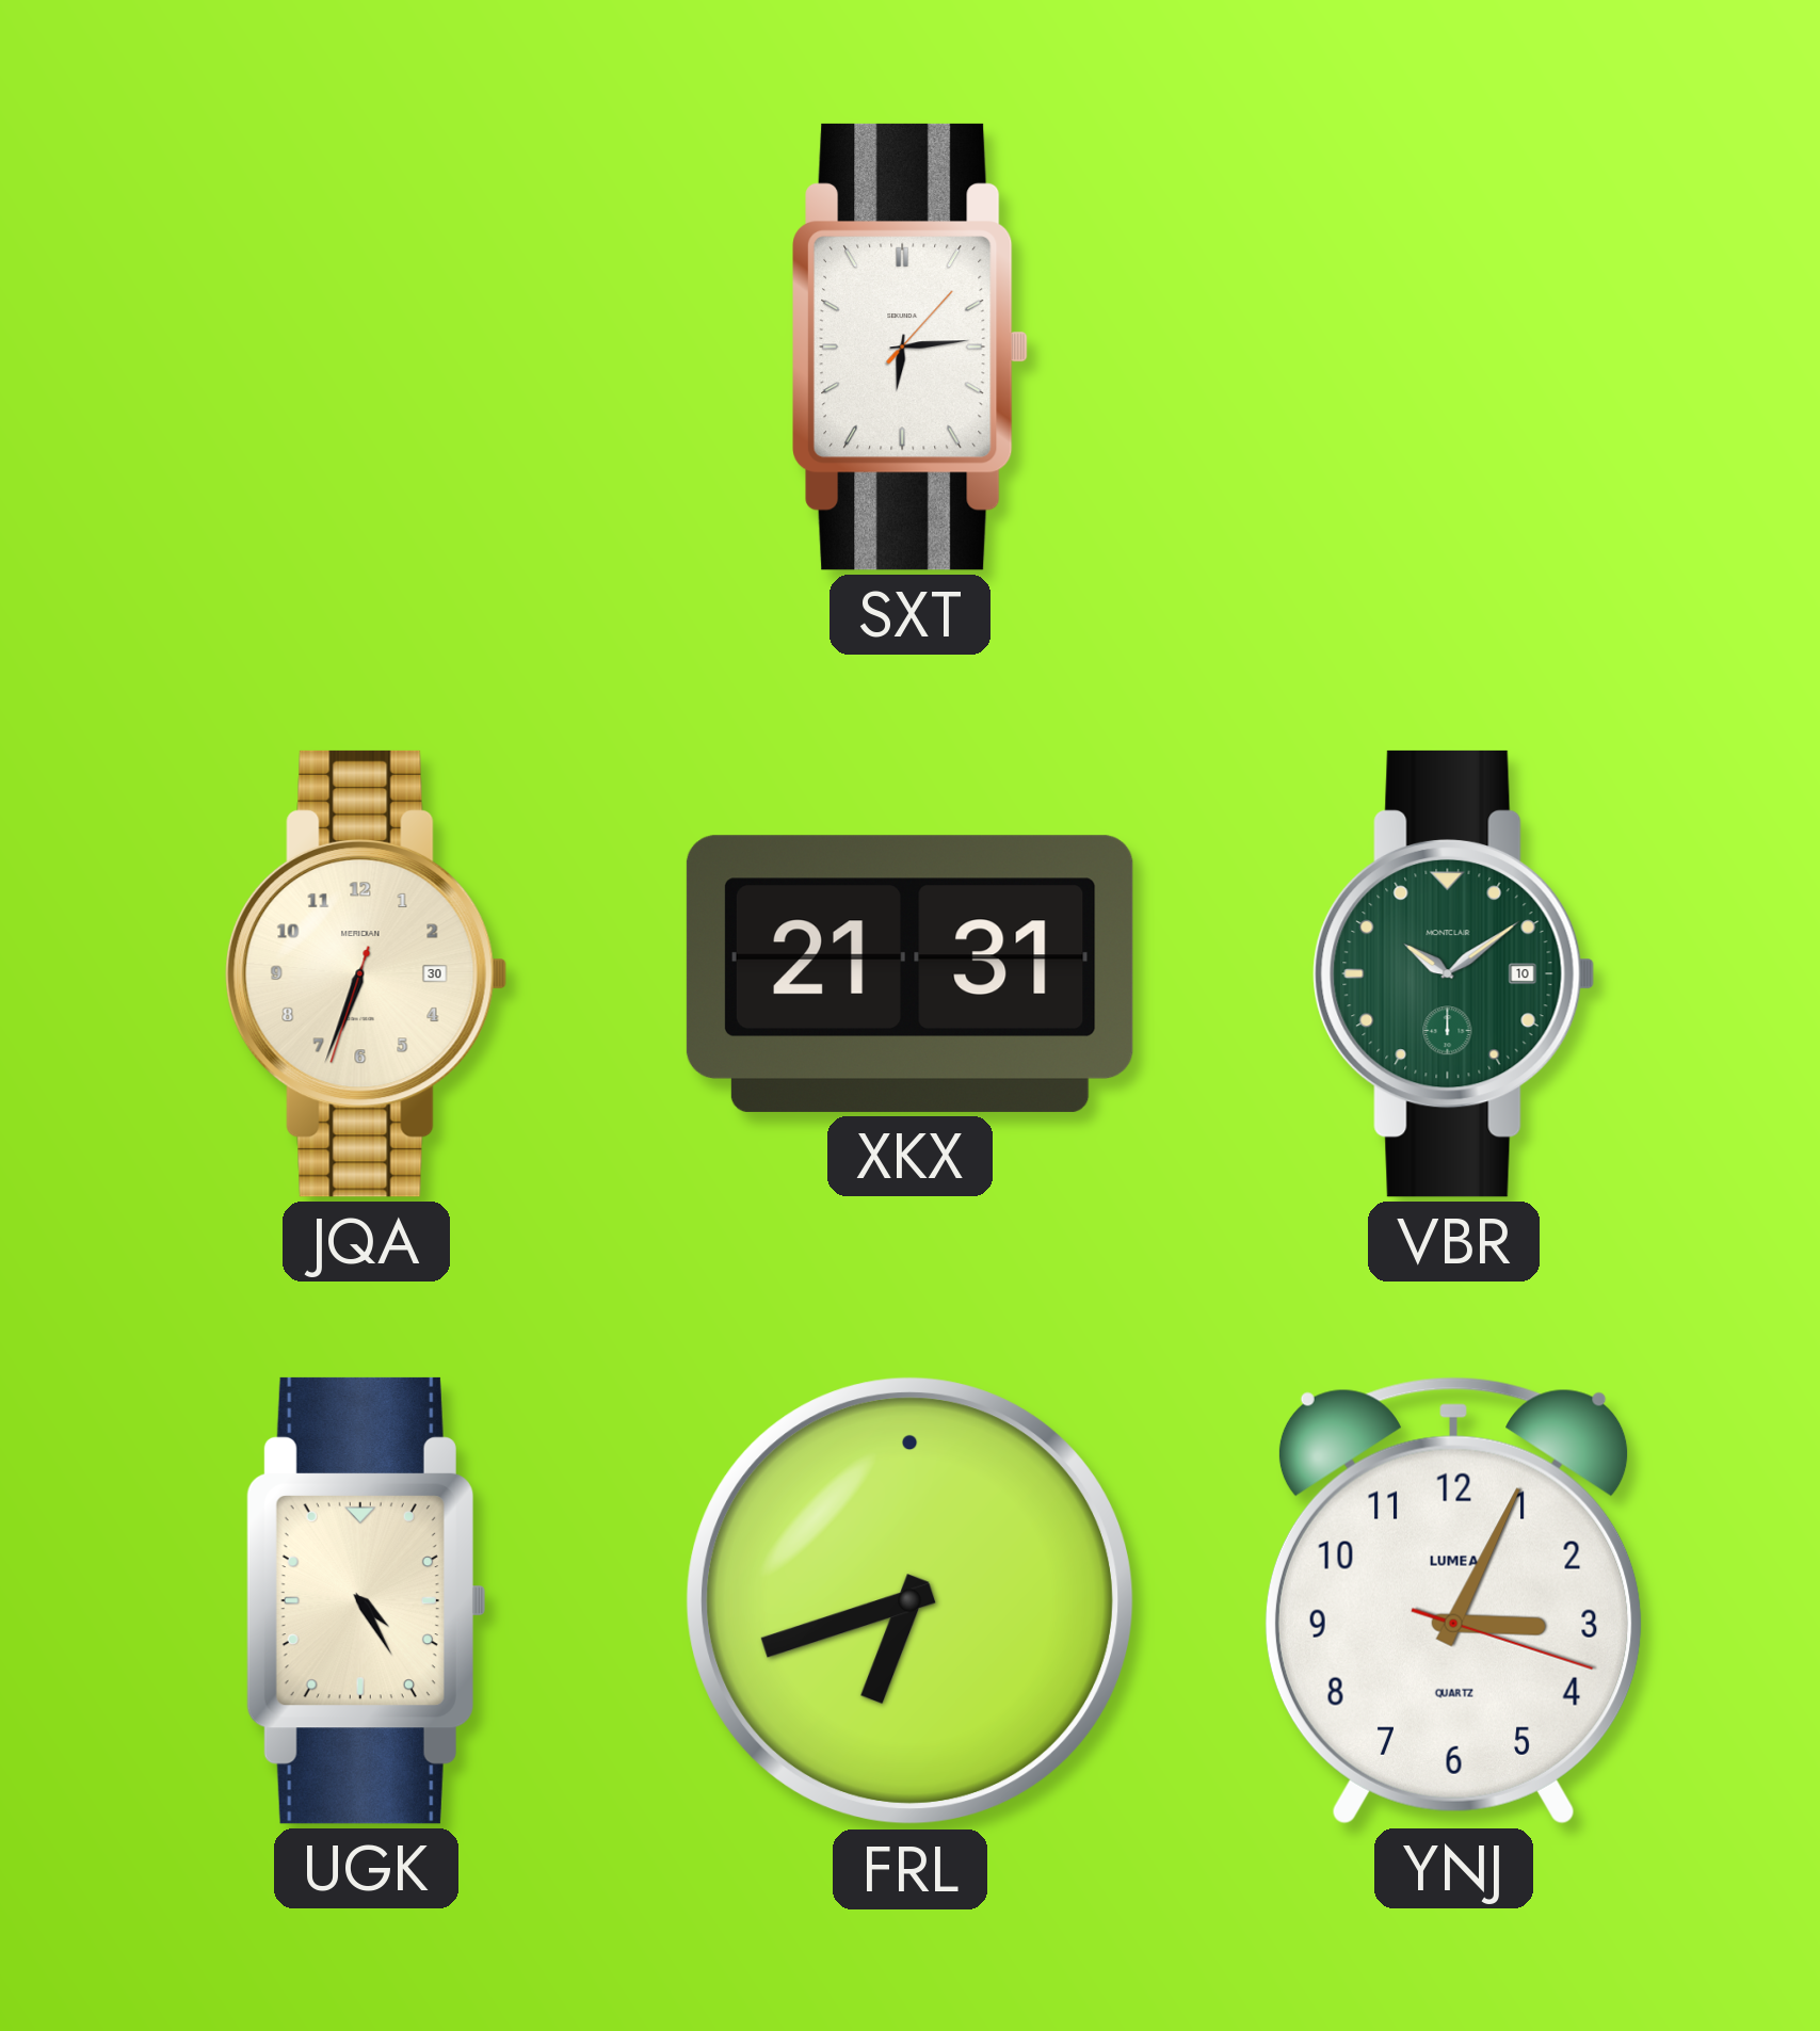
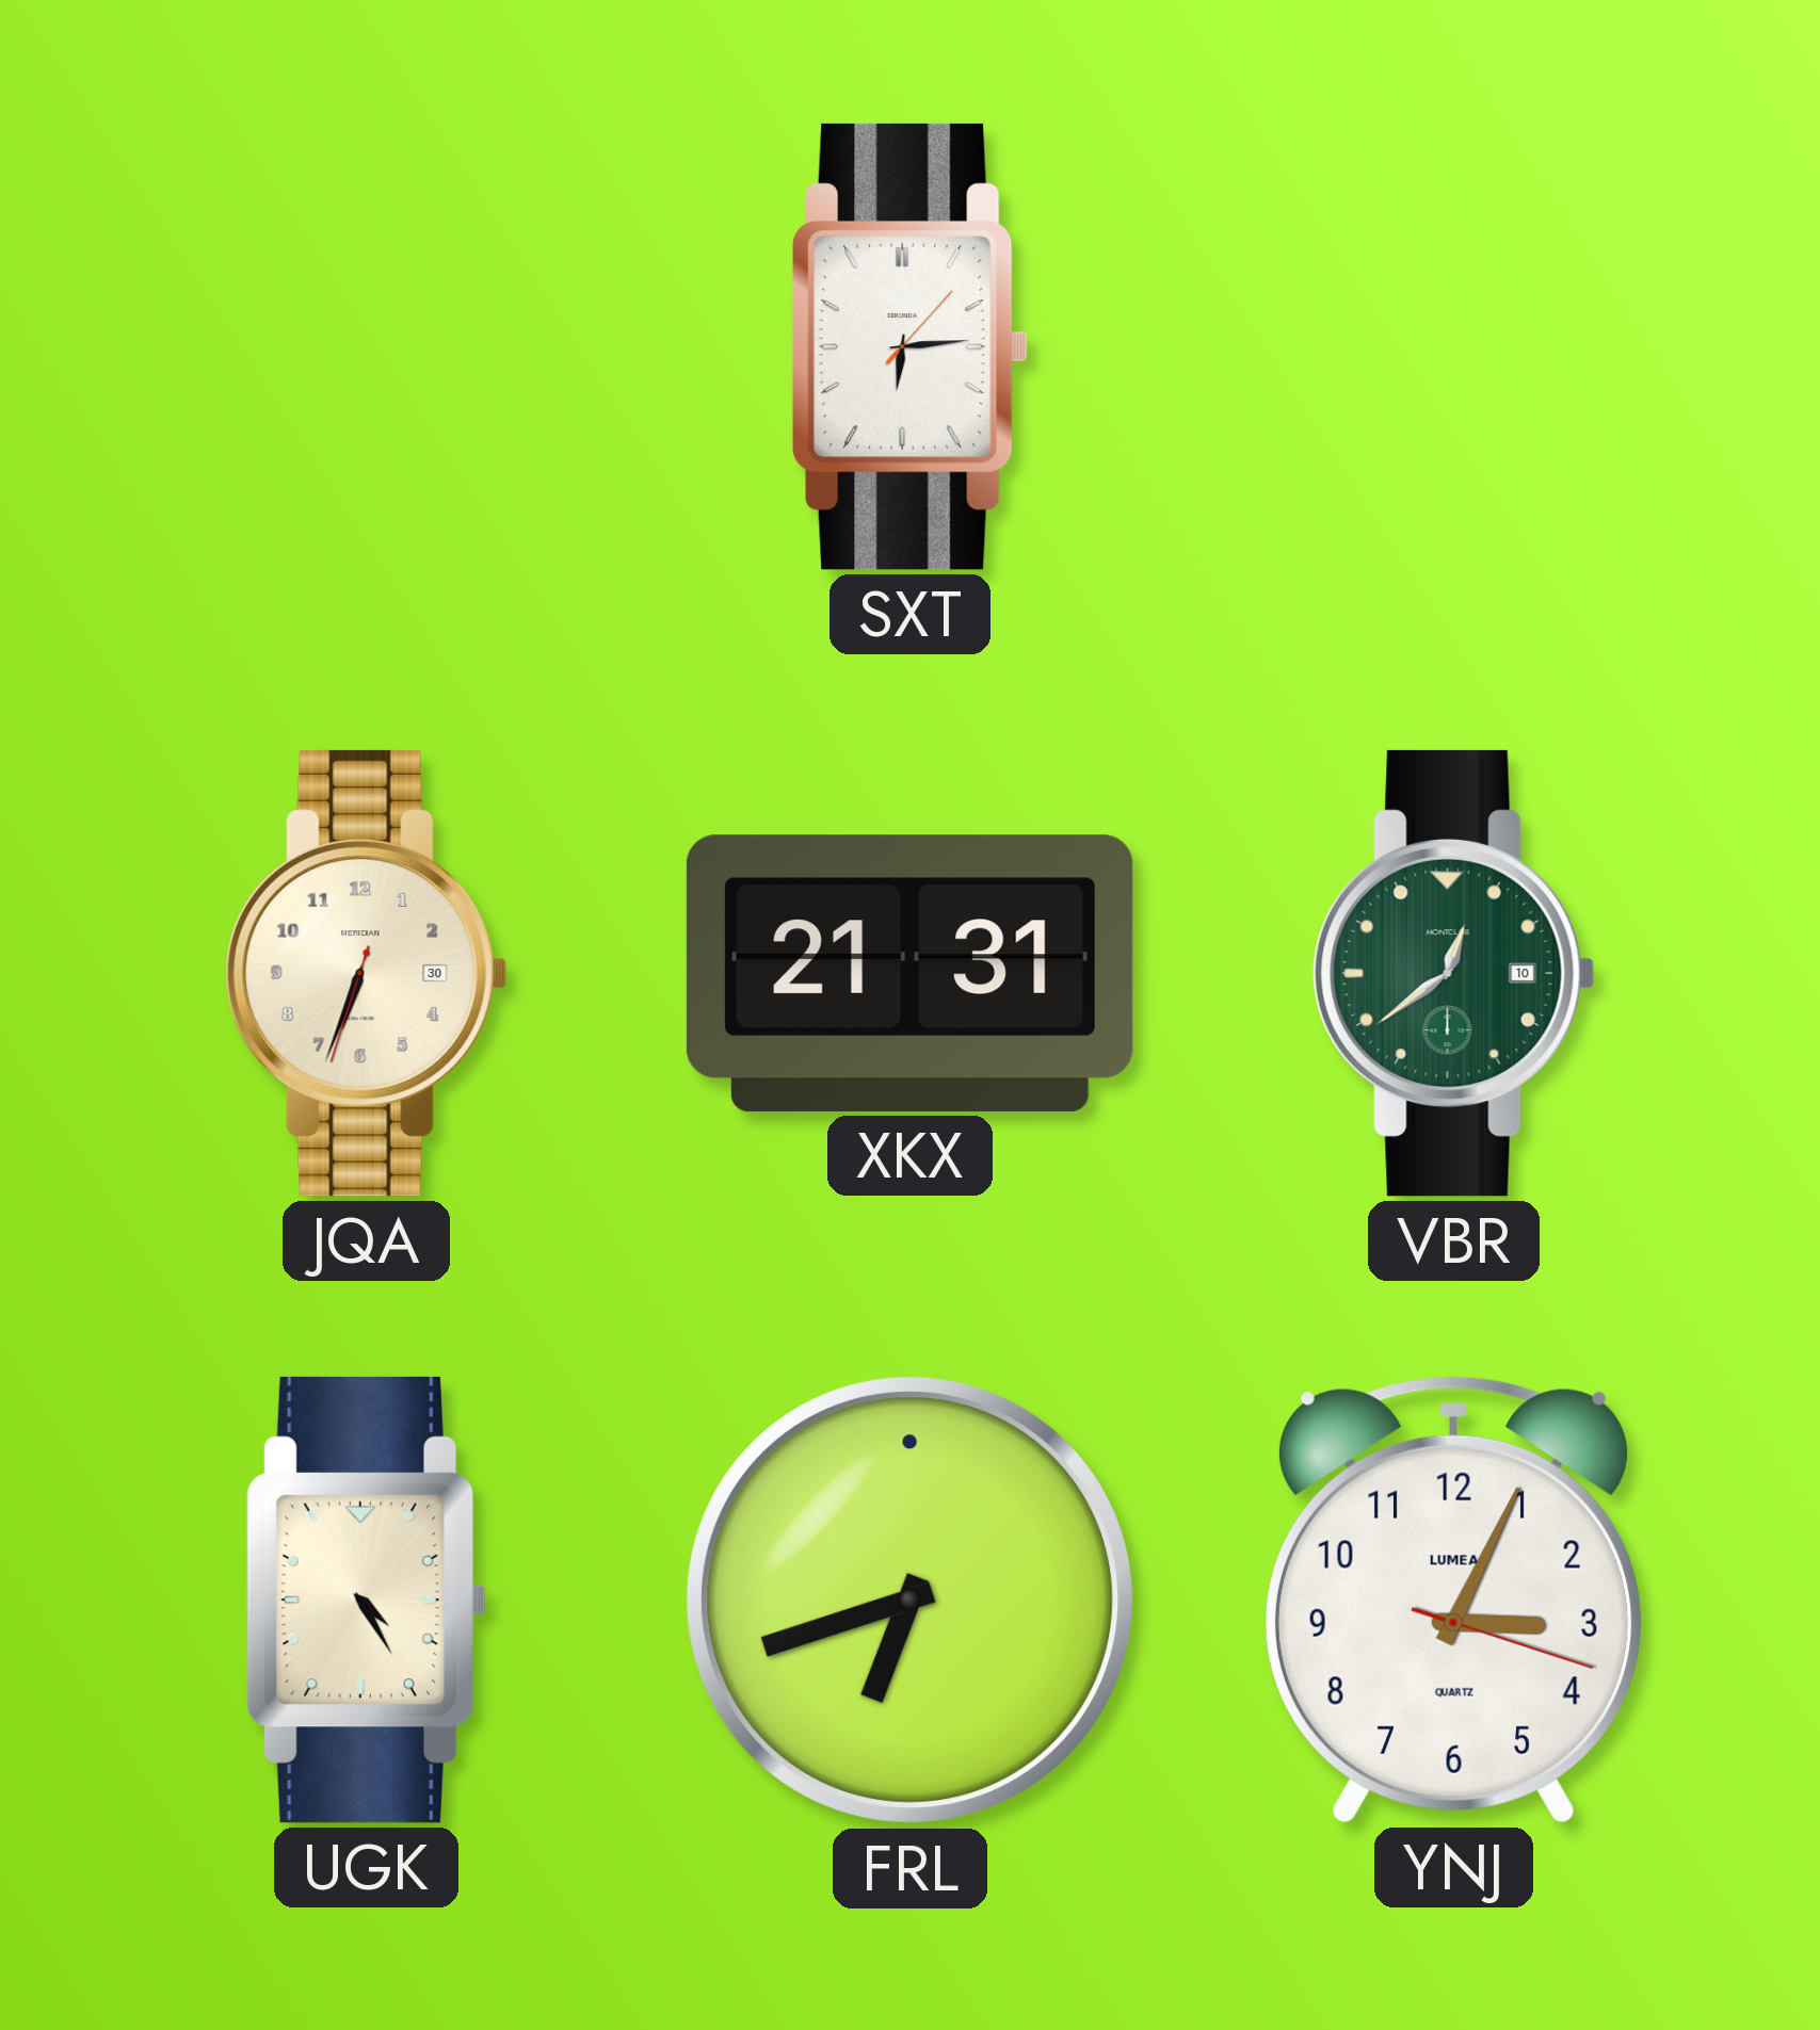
VBR: 10:09 -> 12:39 (1454, 973)
